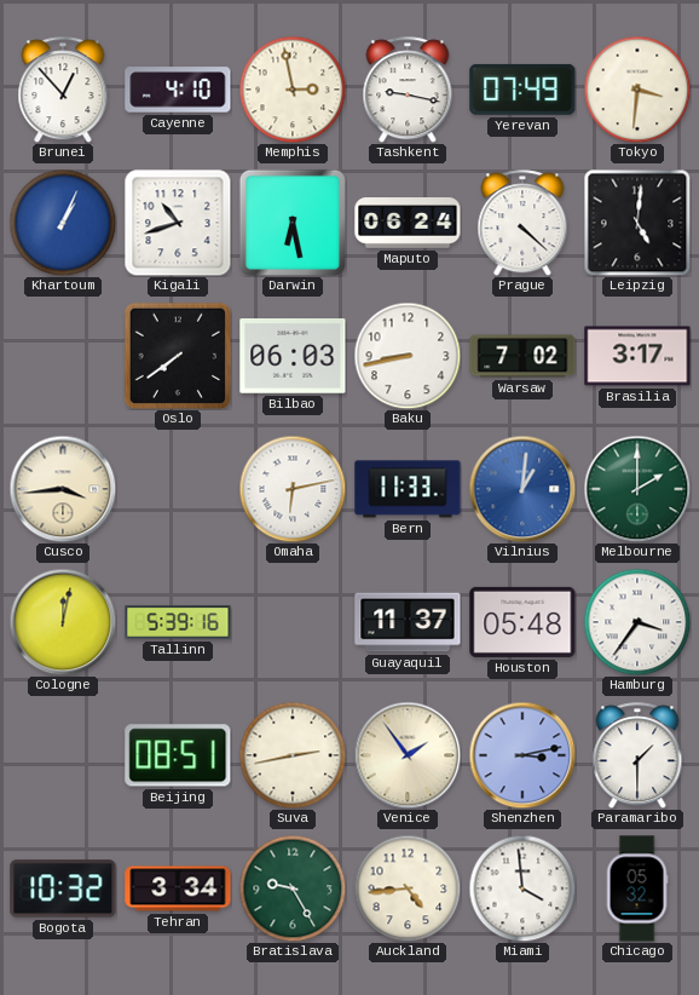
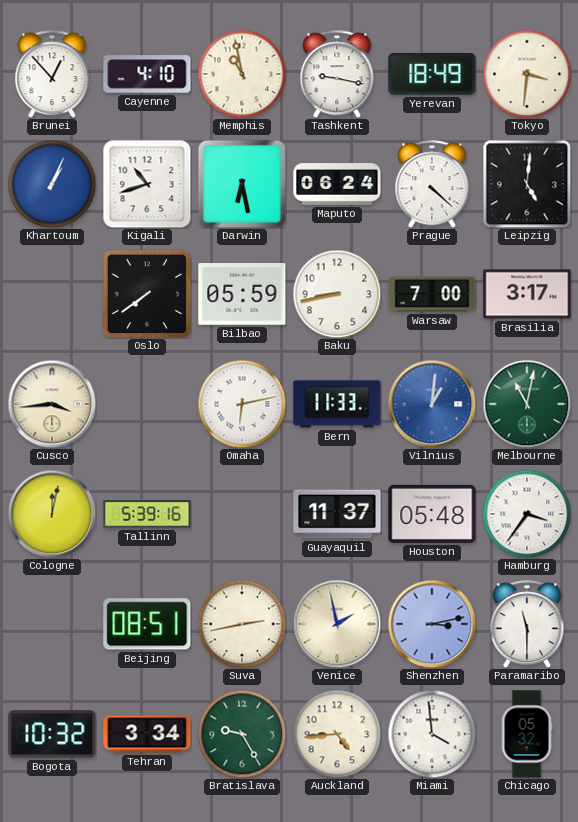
Memphis: 2:58 -> 10:58 (242, 74)
Yerevan: 07:49 -> 18:49 (432, 74)
Bilbao: 06:03 -> 05:59 (242, 295)
Warsaw: 7:02 -> 7:00 (432, 294)
Melbourne: 2:00 -> 11:02 (527, 404)
Venice: 1:54 -> 1:58 (337, 624)
Paramaribo: 1:30 -> 11:30 (527, 624)
